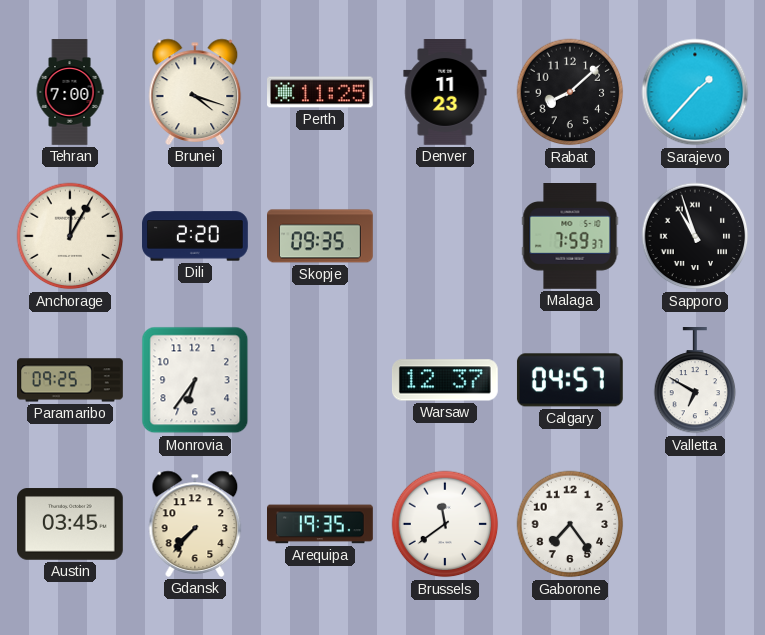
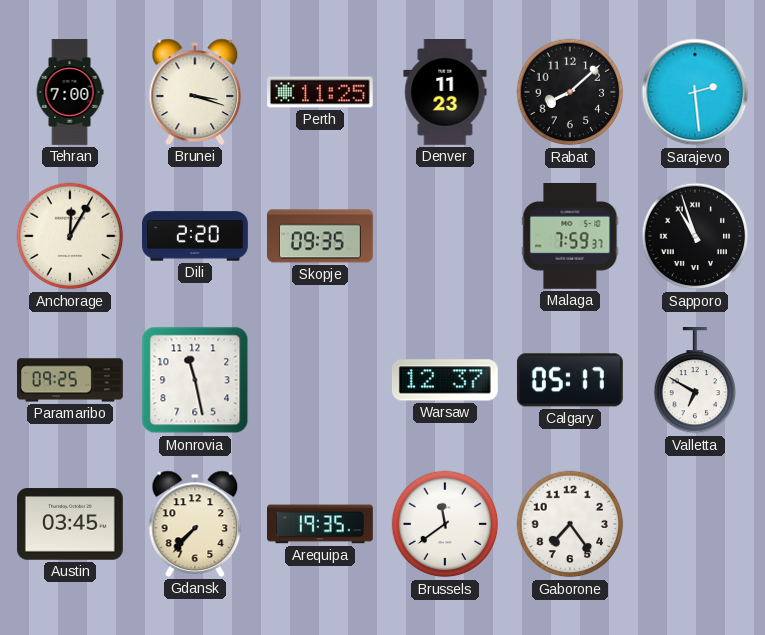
Brunei: 4:18 -> 3:18 (195, 92)
Sarajevo: 1:37 -> 2:29 (695, 92)
Monrovia: 6:36 -> 11:28 (195, 380)
Calgary: 04:57 -> 05:17 (570, 380)
